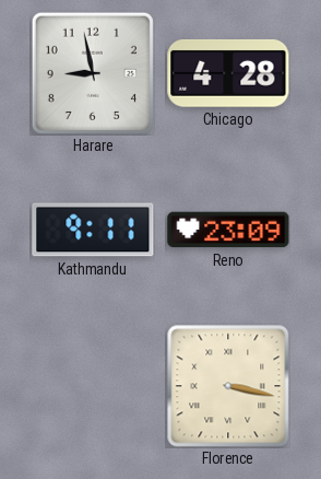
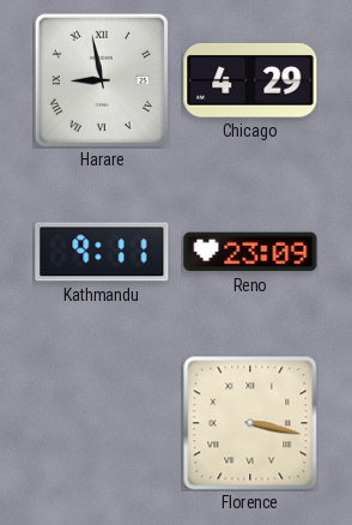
Harare numerals: Arabic -> Roman (102, 80)
Chicago: 4:28 -> 4:29 (250, 80)
